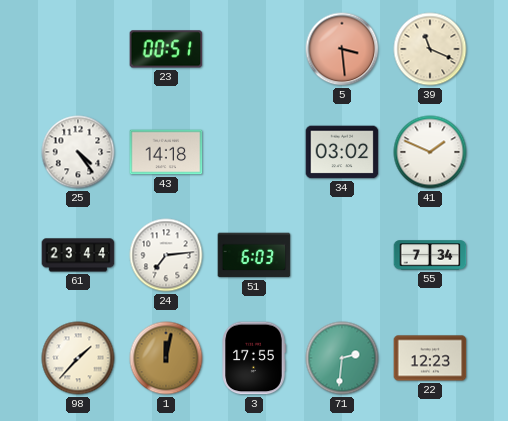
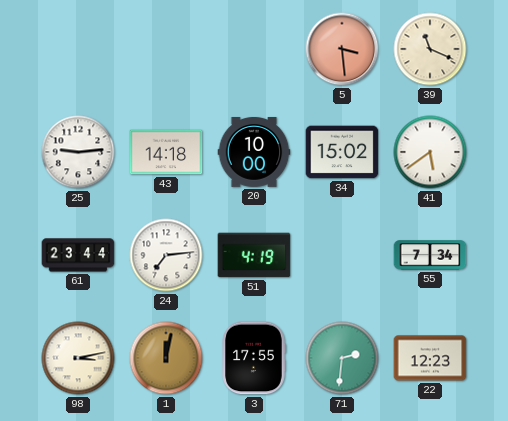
23: 00:51 -> none (166, 49)
25: 4:24 -> 9:14 (78, 152)
20: none -> 10:00 (254, 152)
34: 03:02 -> 15:02 (342, 152)
41: 1:49 -> 5:39 (430, 152)
51: 6:03 -> 4:19 (254, 255)
98: 1:37 -> 3:13 (78, 358)
